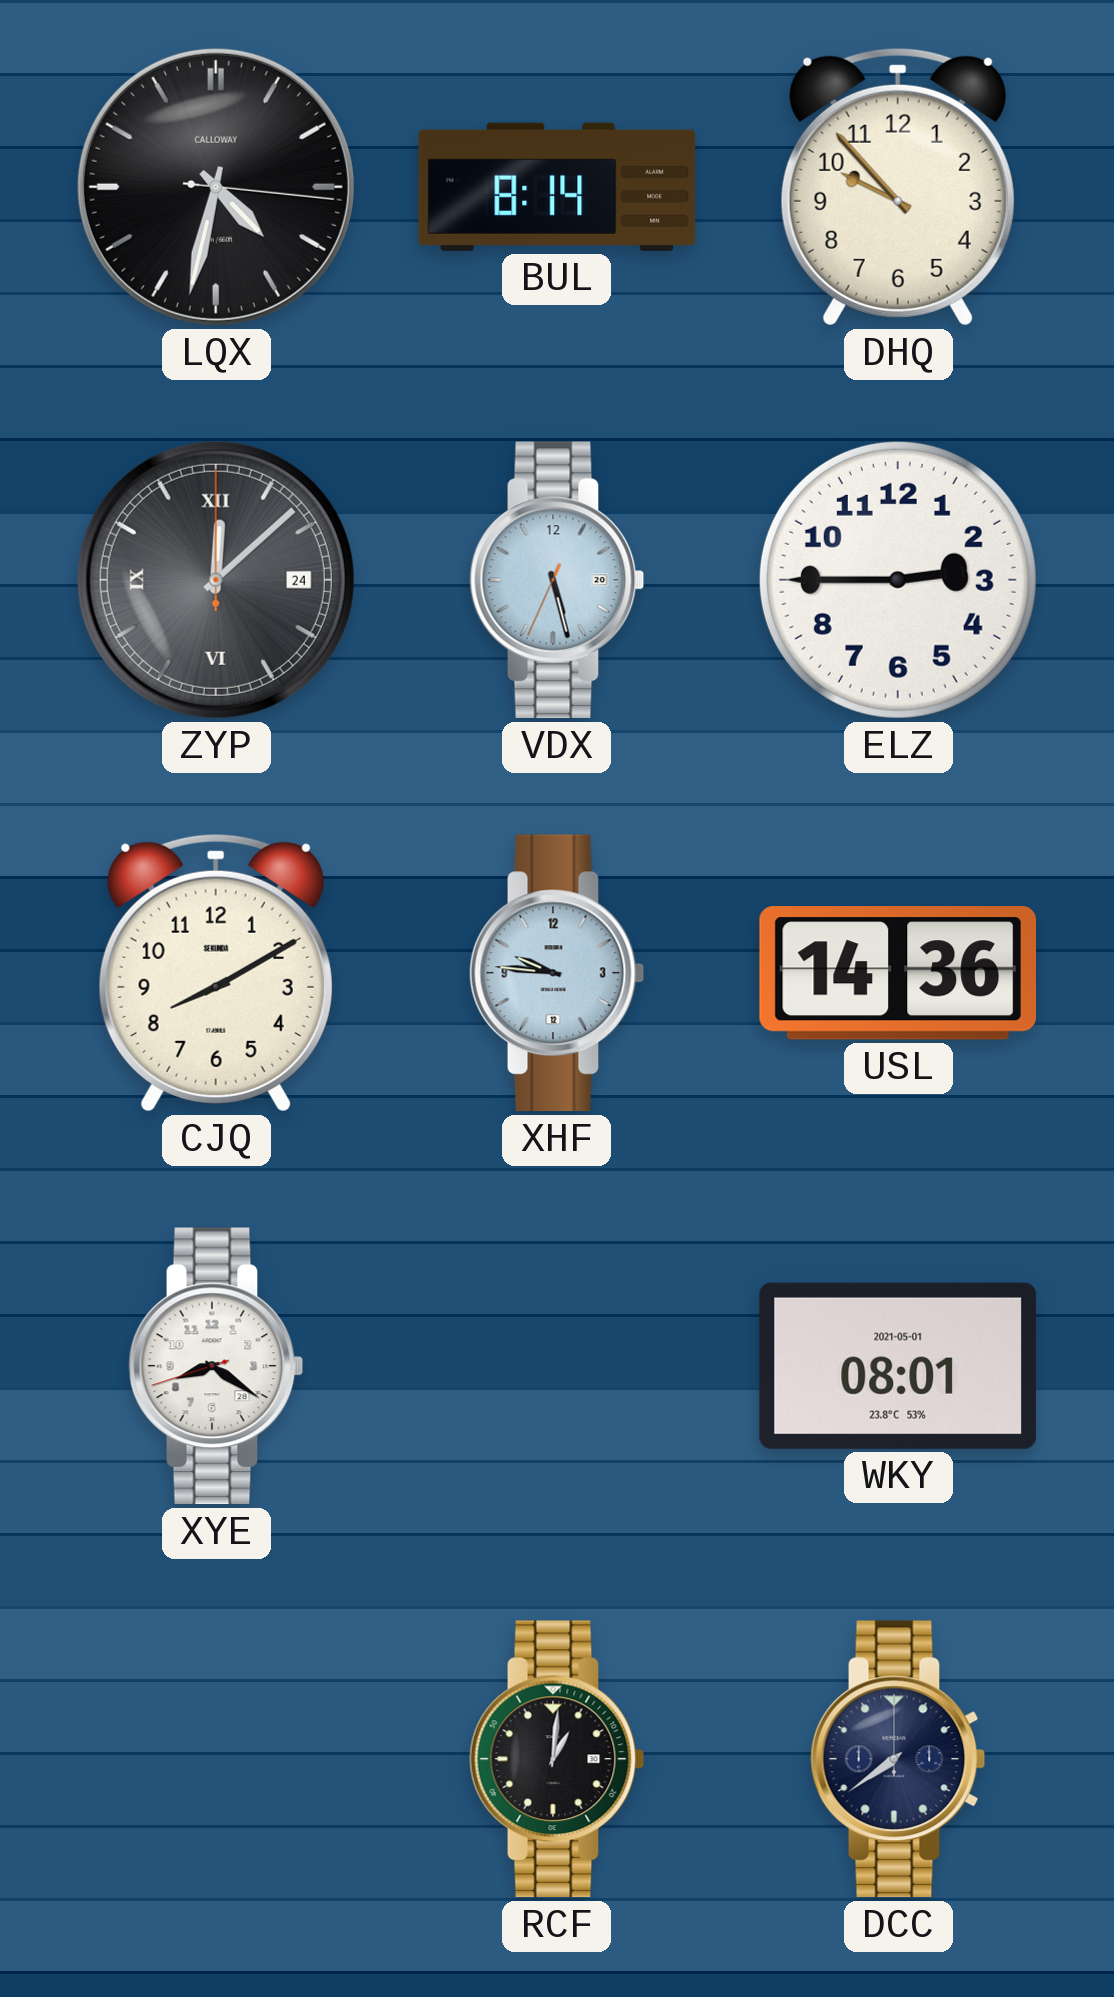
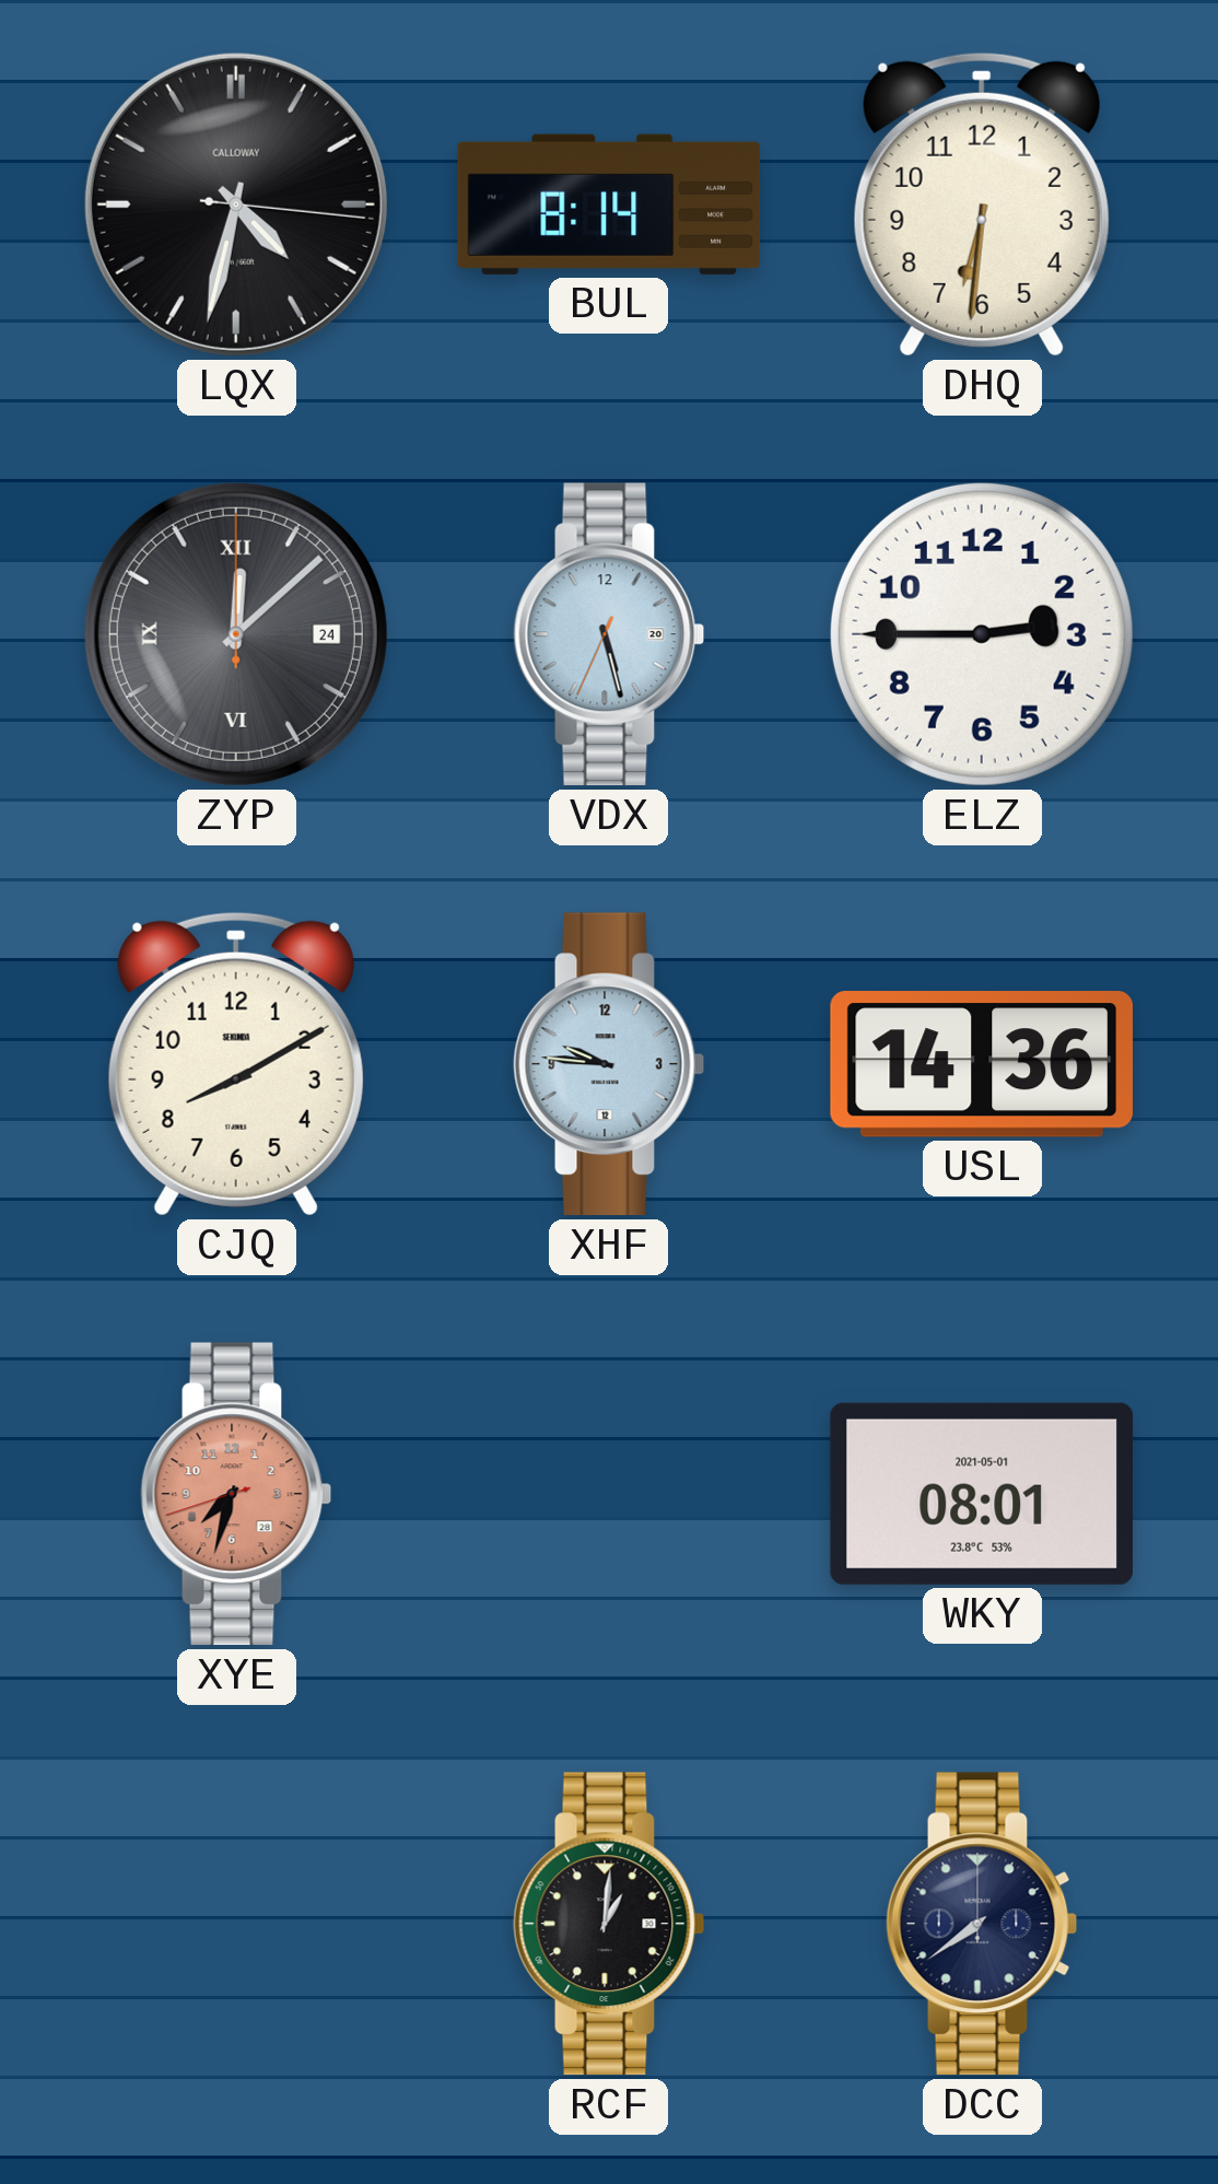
DHQ: 9:53 -> 6:31 (982, 205)
XYE: 8:20 -> 7:32 (236, 1494)
XYE dial: white -> salmon (236, 1494)
